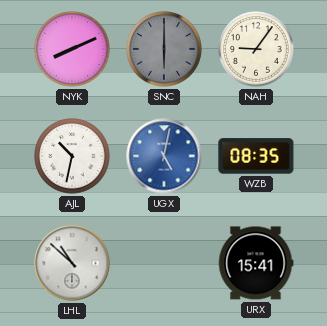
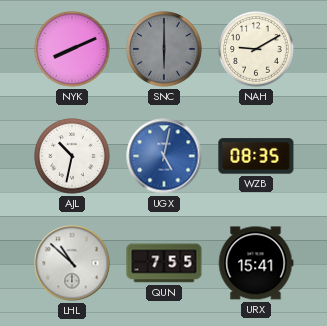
NAH: 9:06 -> 9:10 (256, 49)
QUN: none -> 7:55 (164, 263)
